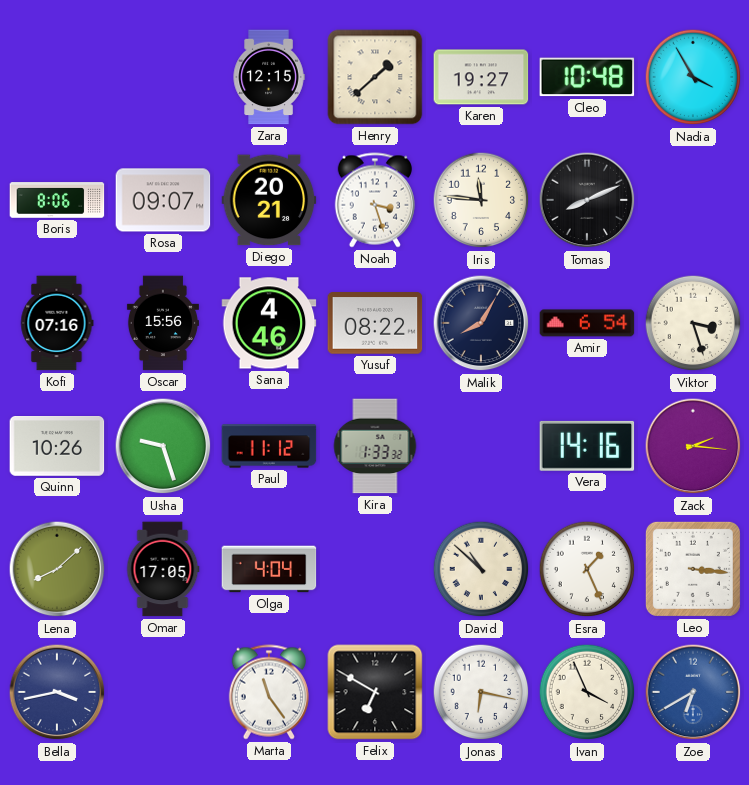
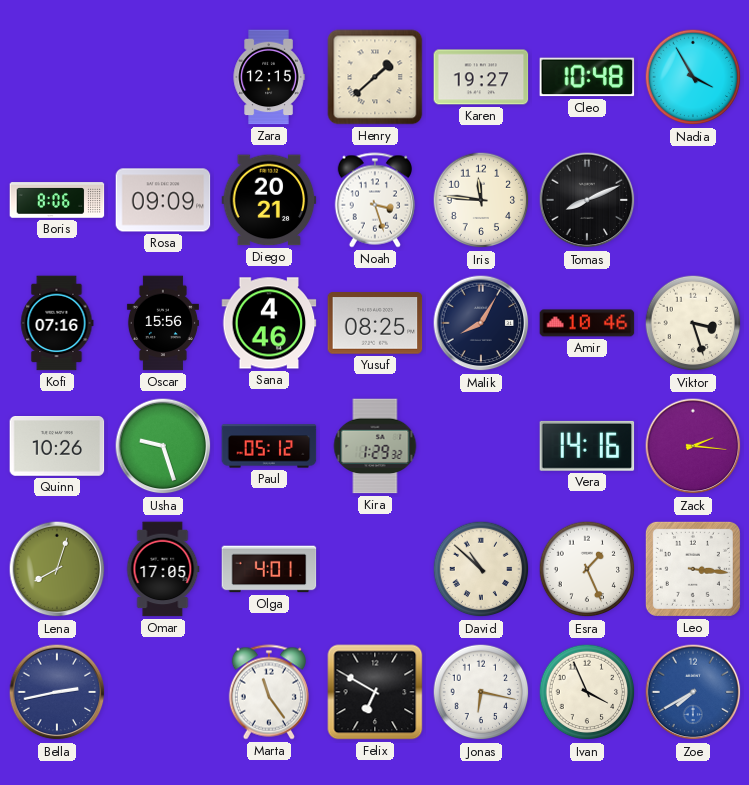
Rosa: 09:07 -> 09:09 (163, 200)
Yusuf: 08:22 -> 08:25 (375, 323)
Amir: 6:54 -> 10:46 (587, 323)
Paul: 11:12 -> 05:12 (269, 446)
Kira: 1:33 -> 1:29 (375, 446)
Lena: 8:08 -> 8:03 (57, 569)
Olga: 4:04 -> 4:01 (269, 569)
Bella: 3:43 -> 2:43 (57, 692)
Zoe: 6:40 -> 7:40 (693, 692)
